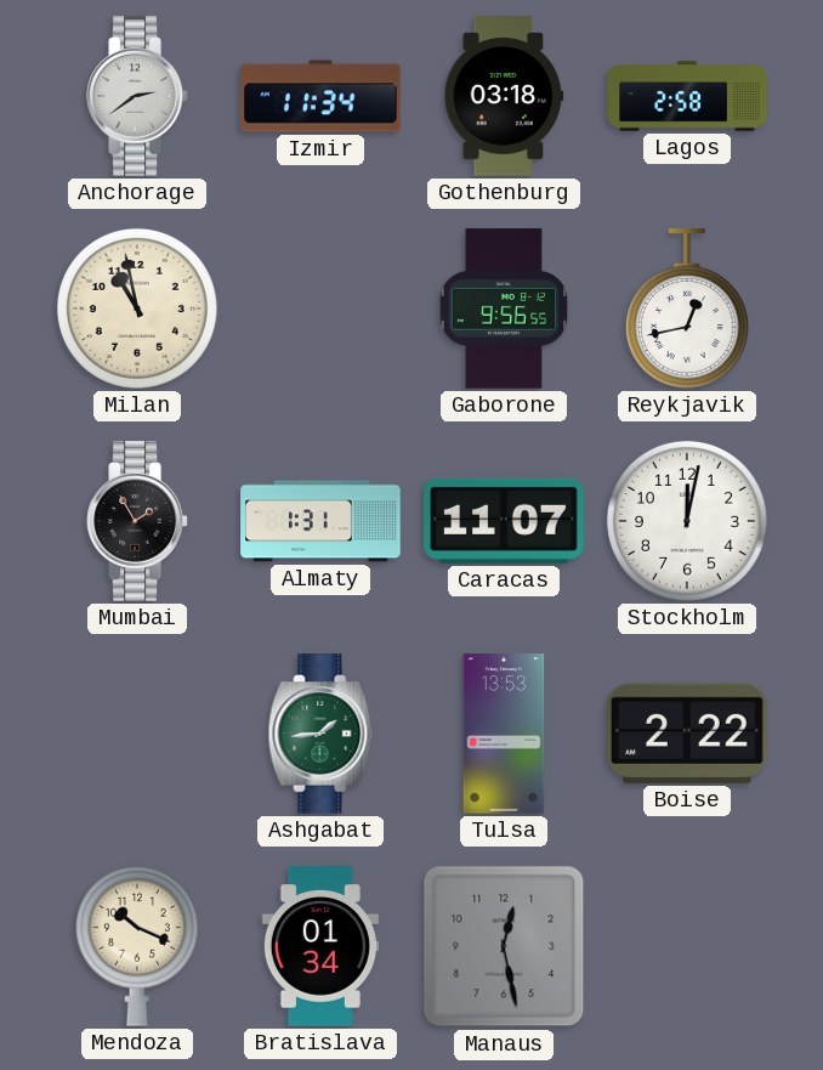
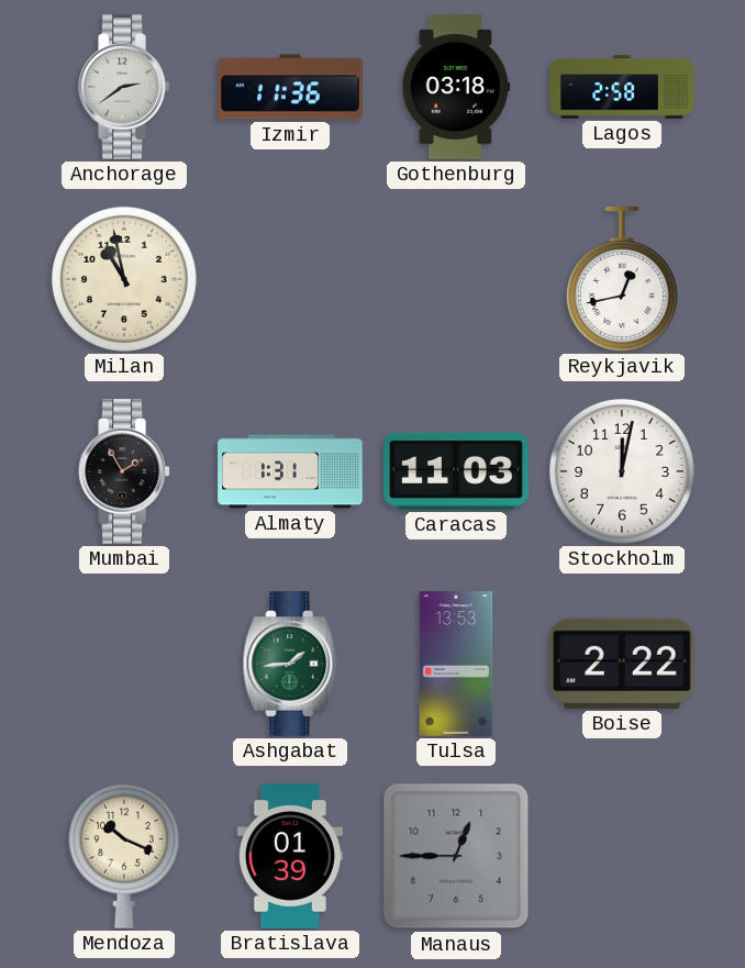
Izmir: 11:34 -> 11:36 (290, 87)
Gaborone: 9:56 -> none (504, 308)
Caracas: 11:07 -> 11:03 (456, 471)
Bratislava: 01:34 -> 01:39 (290, 856)
Manaus: 12:28 -> 12:45 (456, 856)
